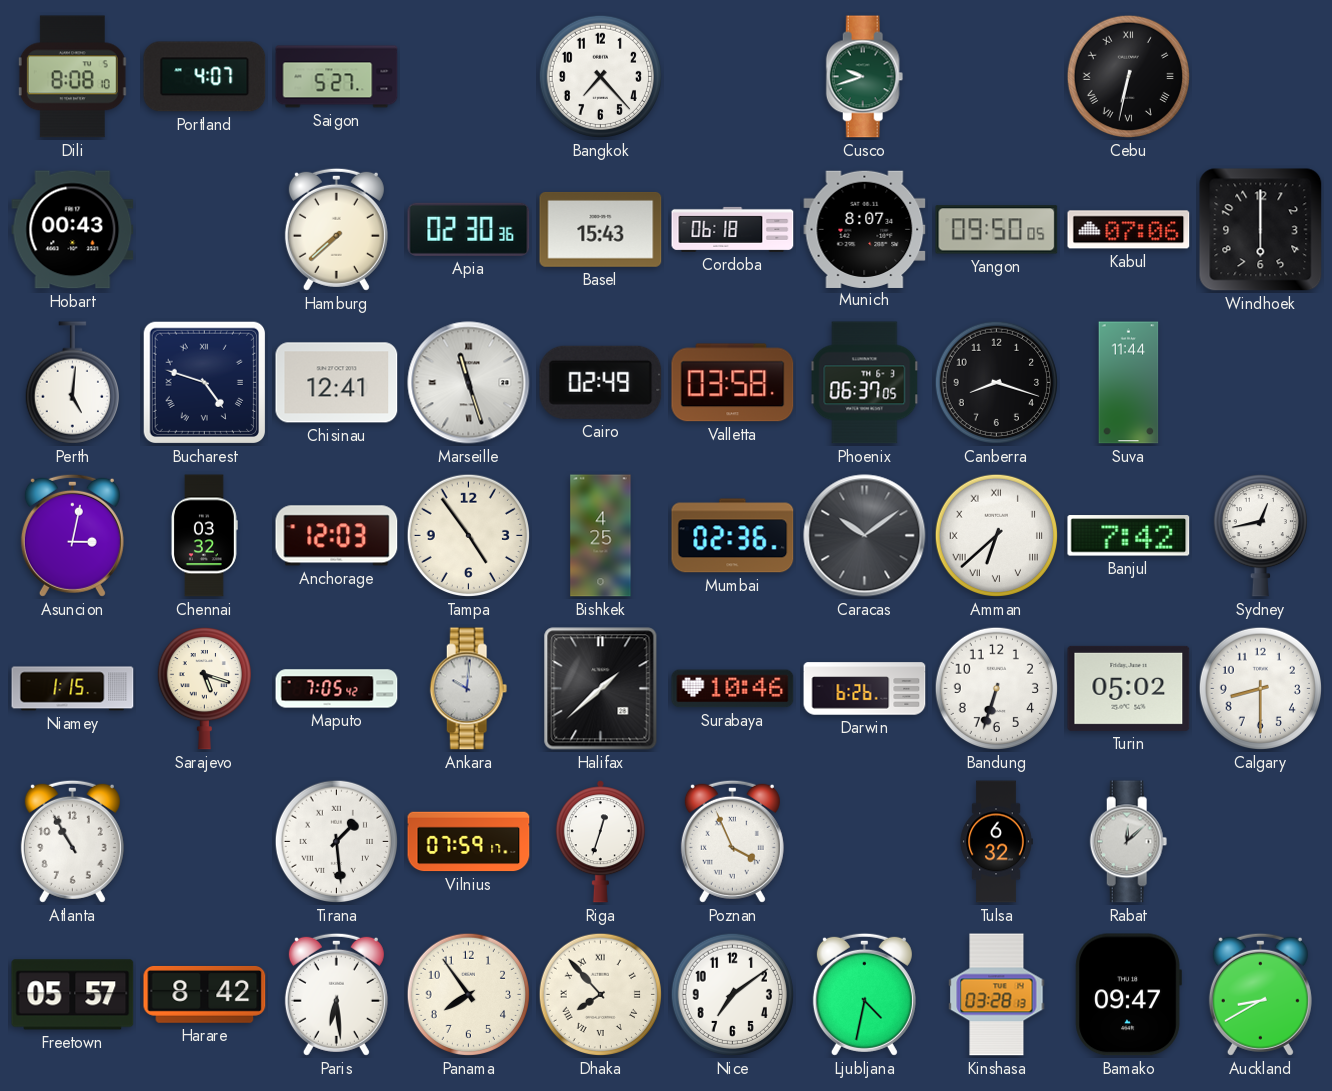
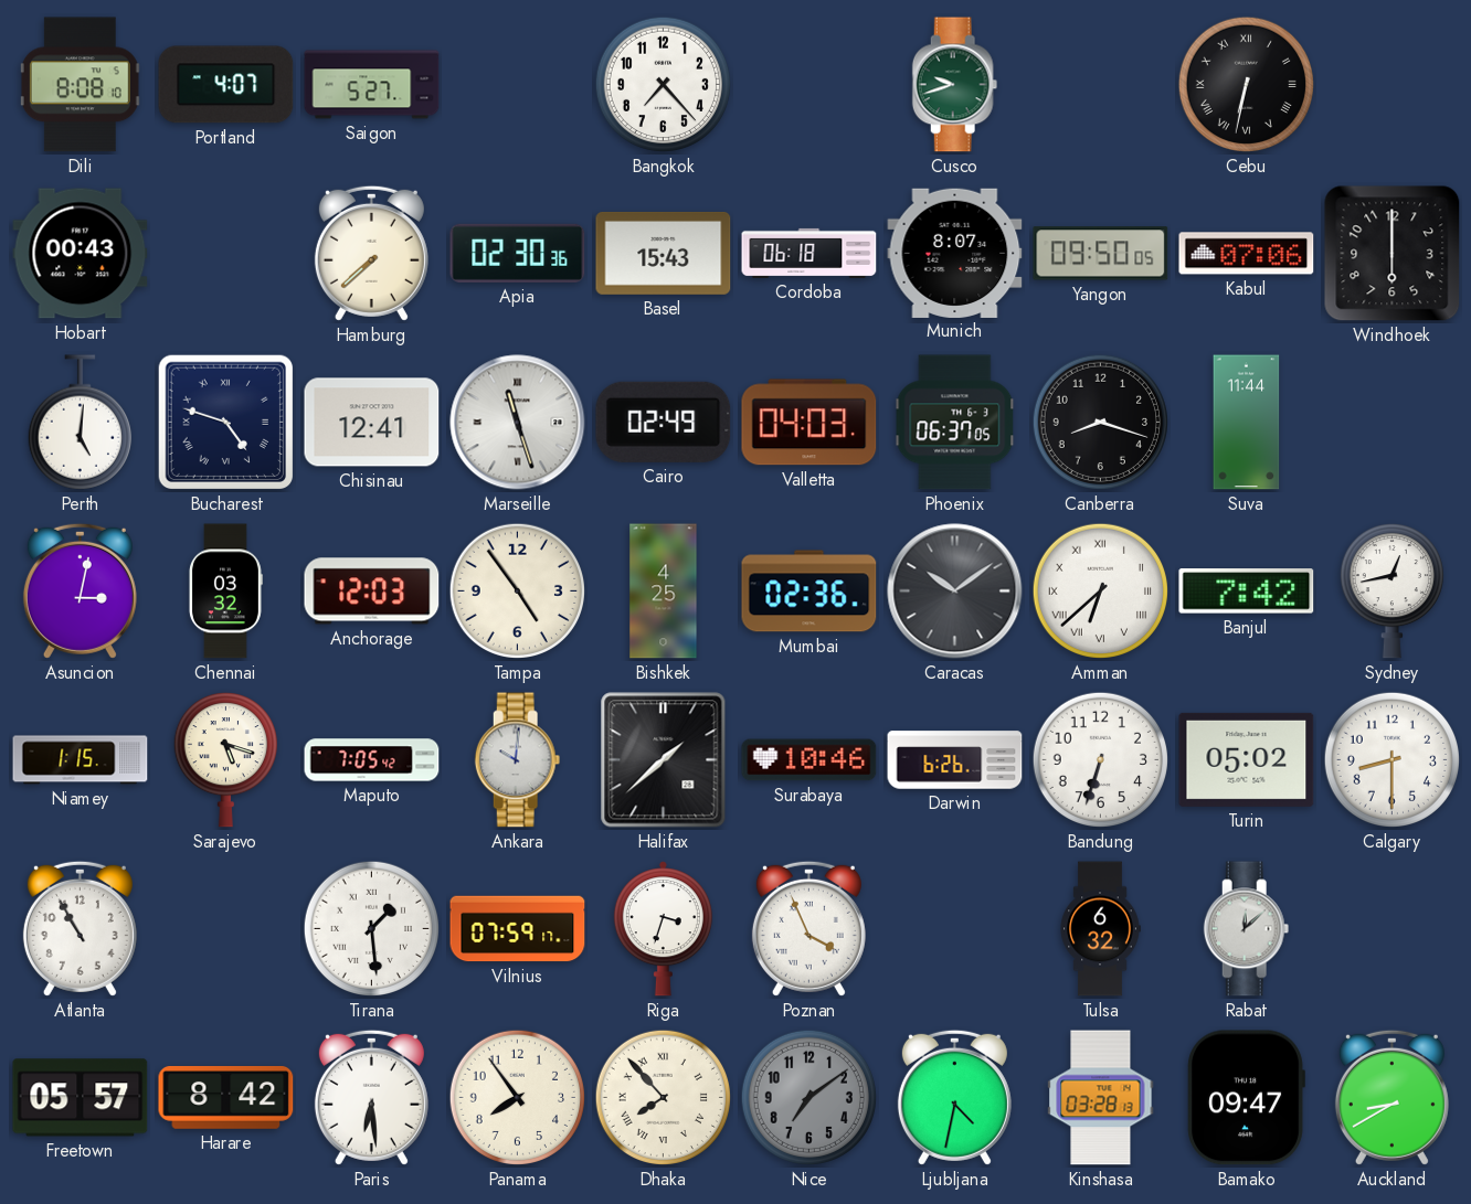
Valletta: 03:58 -> 04:03 (809, 423)
Riga: 12:33 -> 3:33 (663, 929)
Nice dial: white -> grey (809, 1098)
